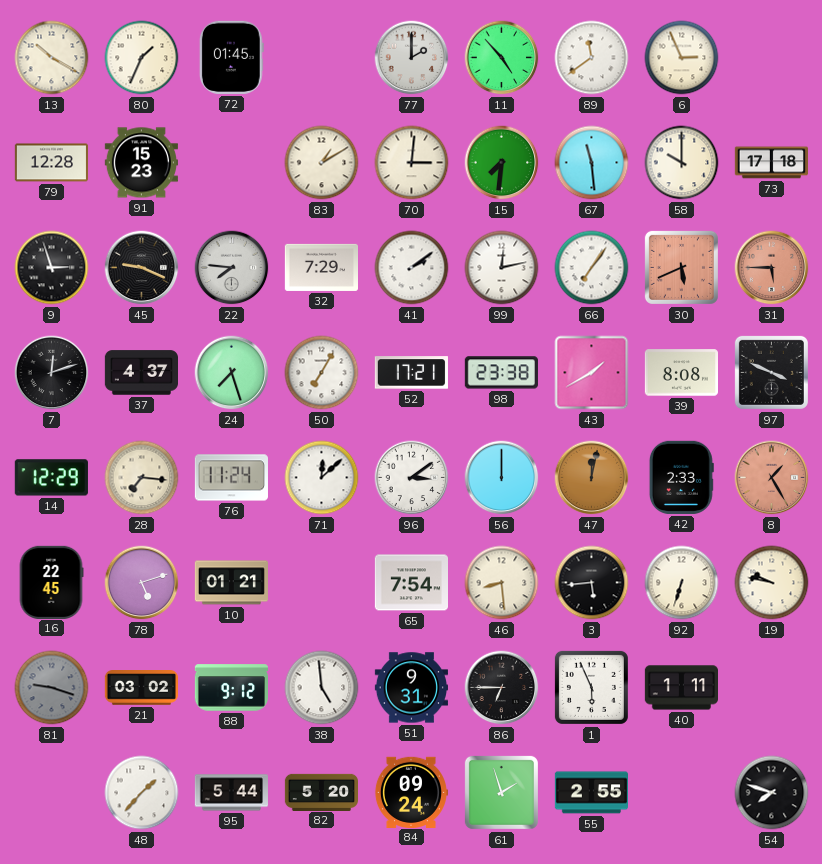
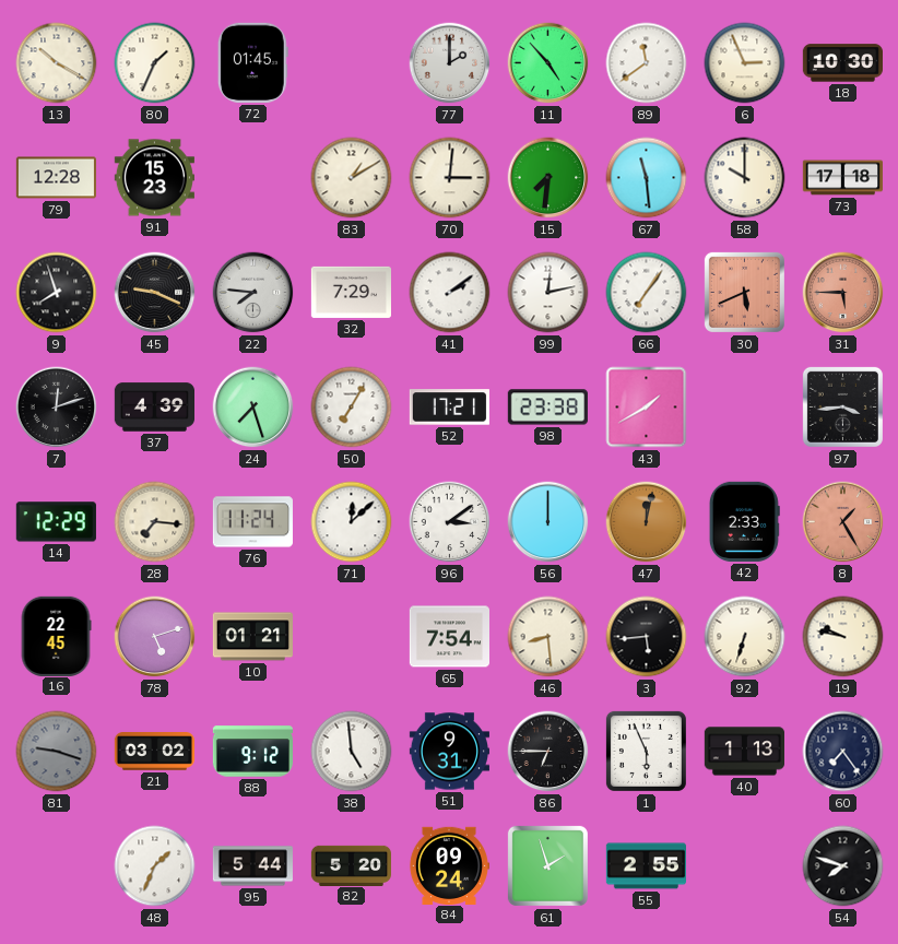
18: none -> 10:30 (842, 63)
9: 2:57 -> 7:57 (57, 293)
37: 4:37 -> 4:39 (154, 408)
39: 8:08 -> none (681, 373)
97: 3:49 -> 3:44 (842, 406)
40: 1:11 -> 1:13 (744, 752)
60: none -> 7:24 (843, 752)
48: 1:37 -> 1:34 (155, 866)
